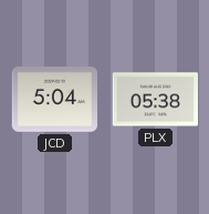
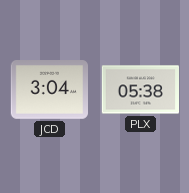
JCD: 5:04 -> 3:04 (49, 90)
